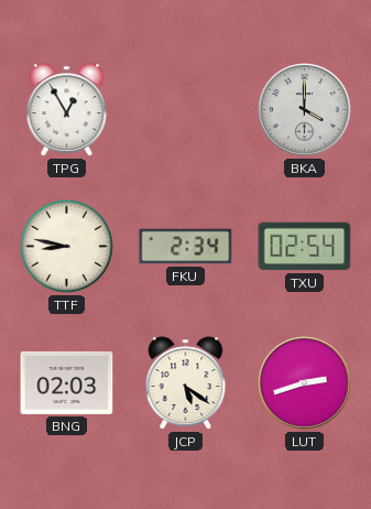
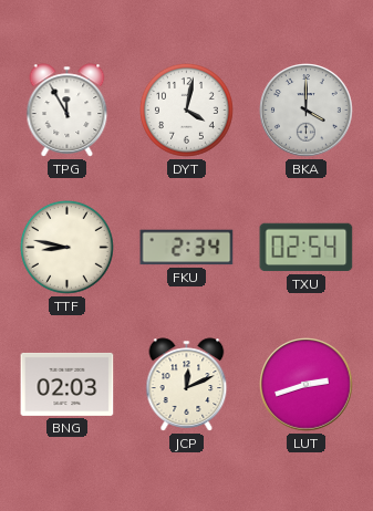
TPG: 12:55 -> 11:55 (68, 111)
DYT: none -> 4:02 (187, 111)
JCP: 5:21 -> 12:11 (187, 385)
